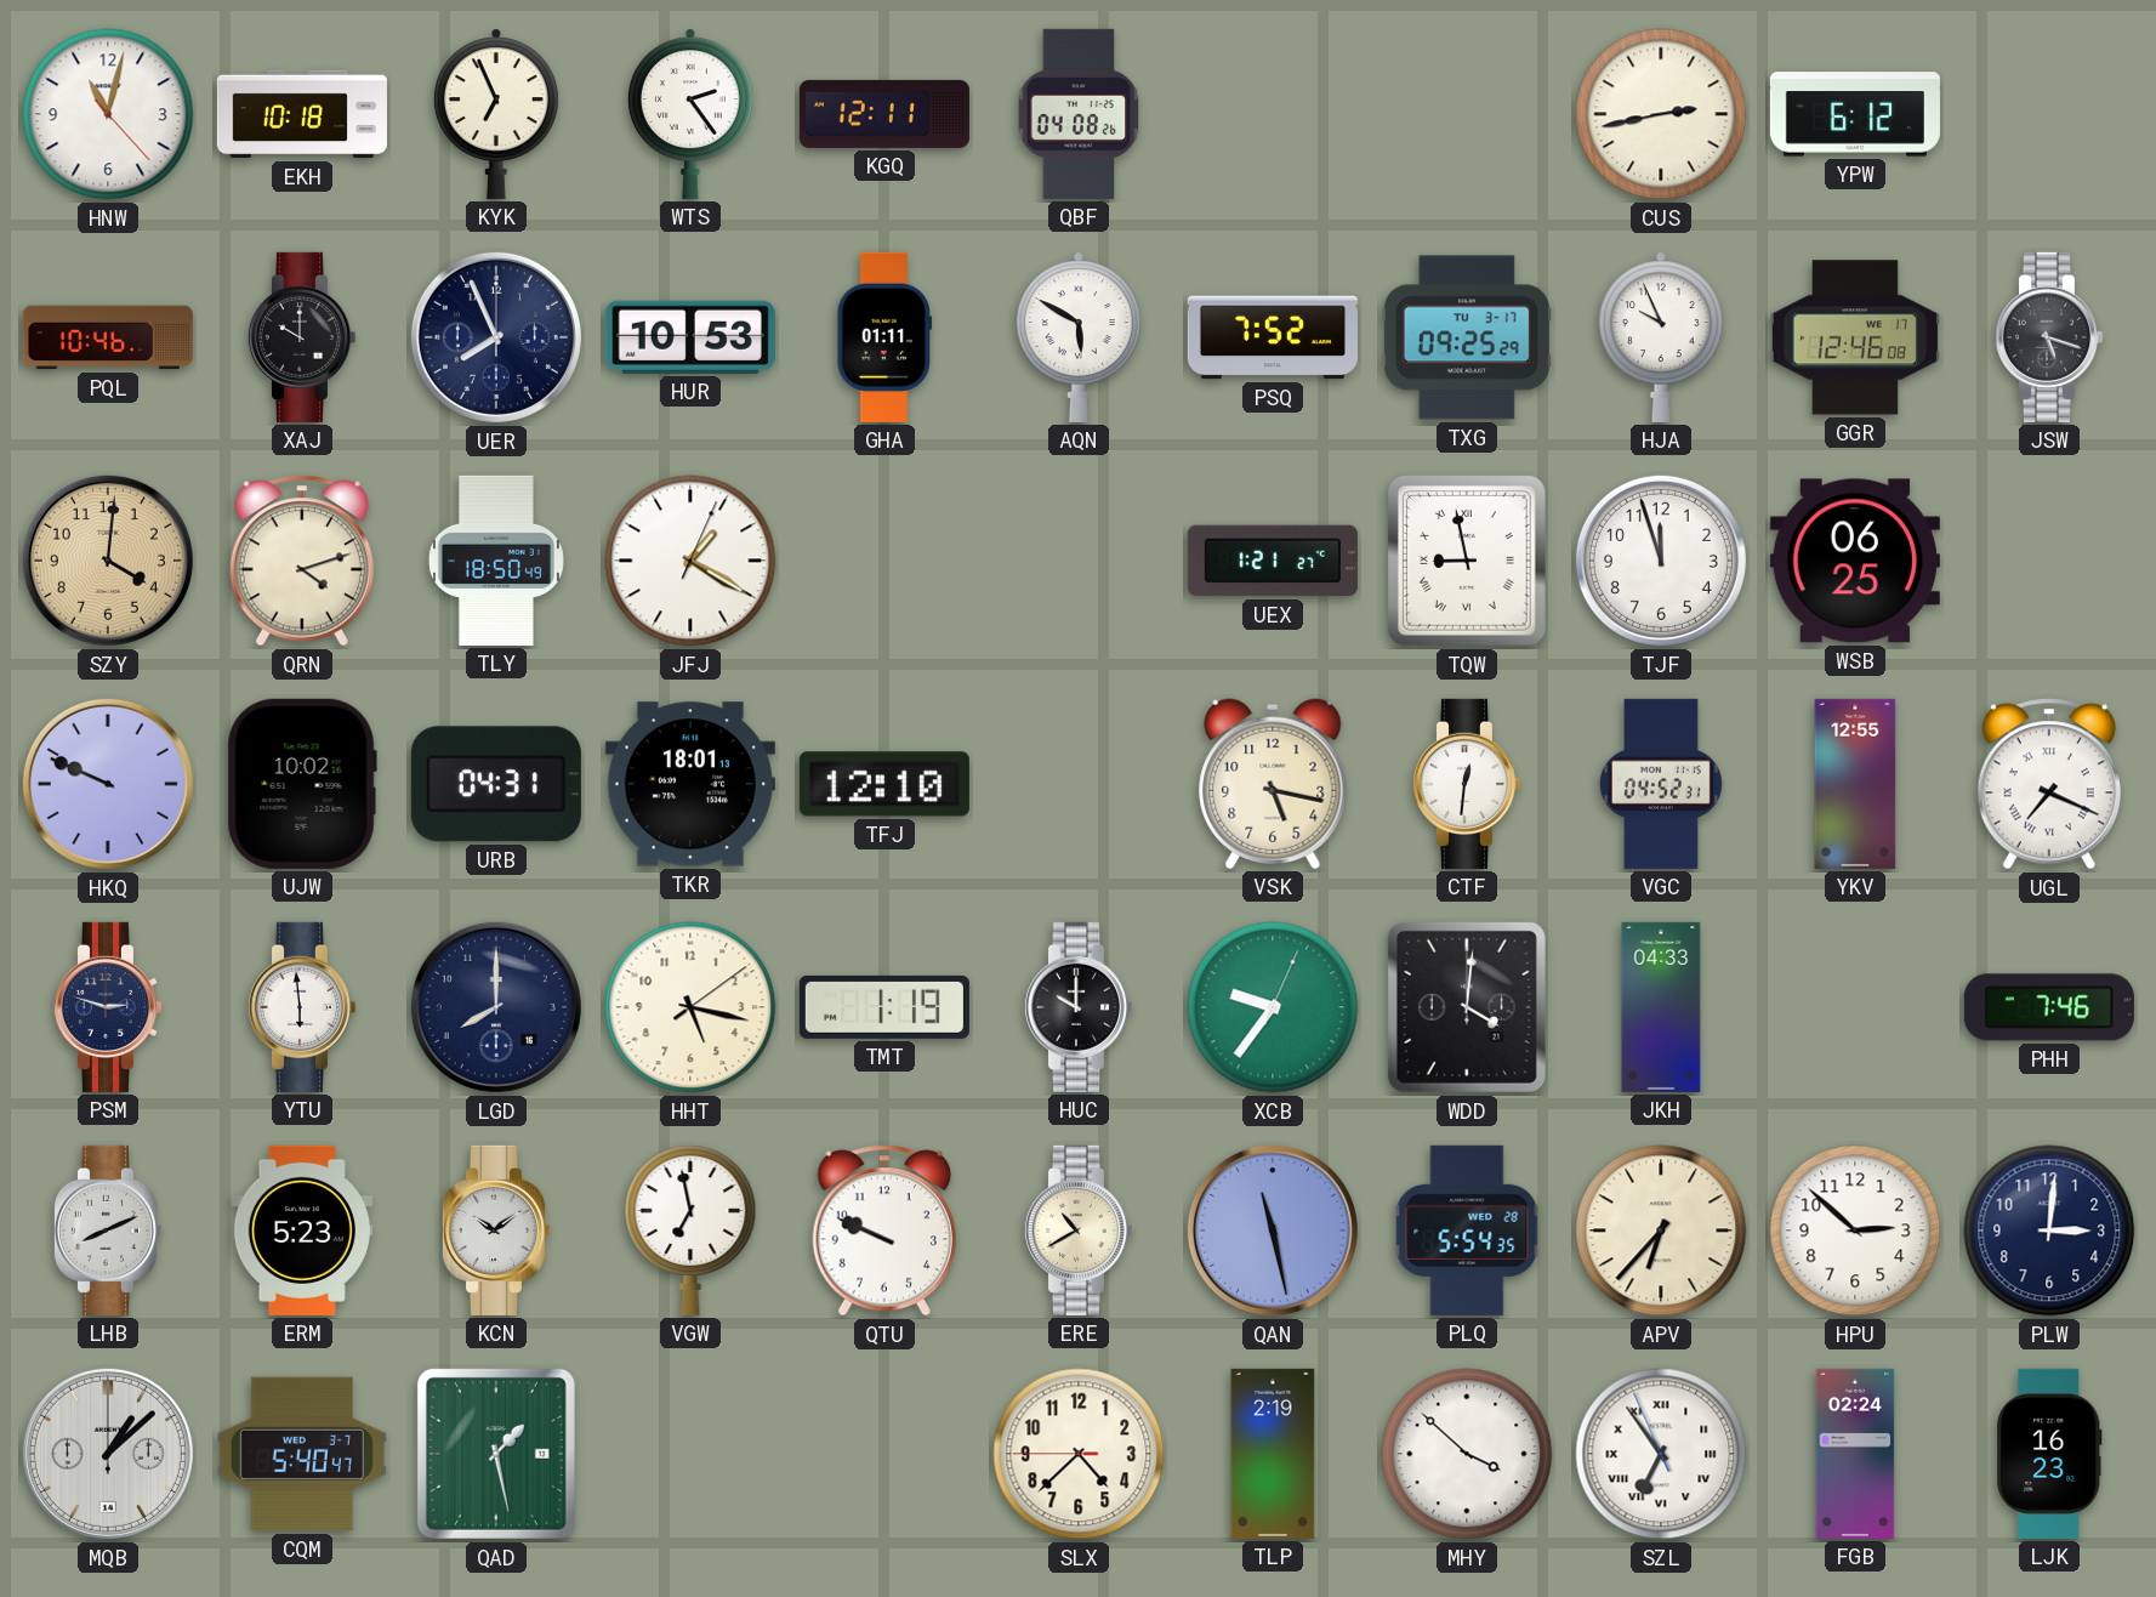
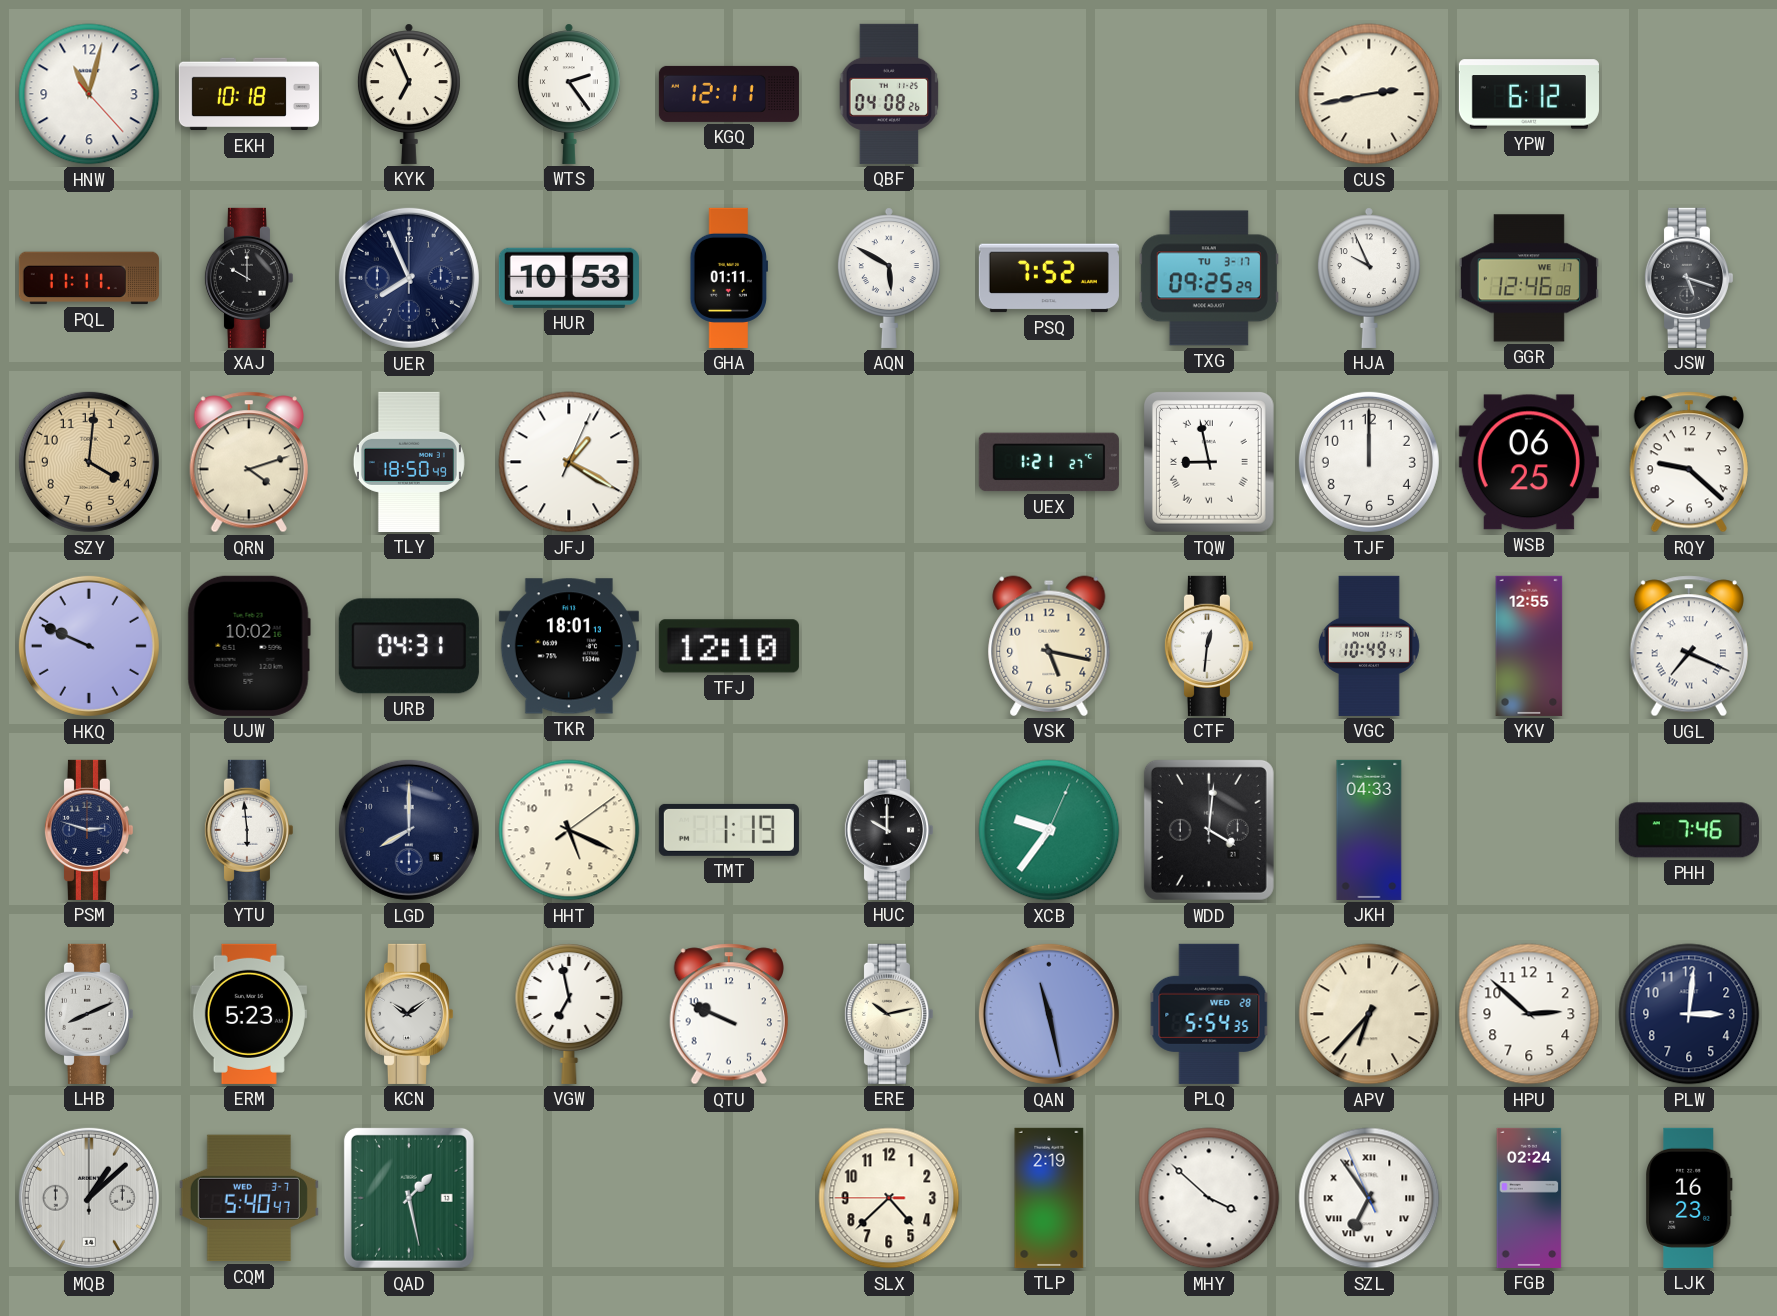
PQL: 10:46 -> 11:11 (89, 278)
TJF: 11:57 -> 12:00 (1369, 462)
RQY: none -> 9:22 (1689, 462)
VGC: 04:52 -> 10:49 (1369, 646)
HHT: 5:17 -> 5:19 (569, 830)
ERE: 10:40 -> 10:13 (888, 1014)
